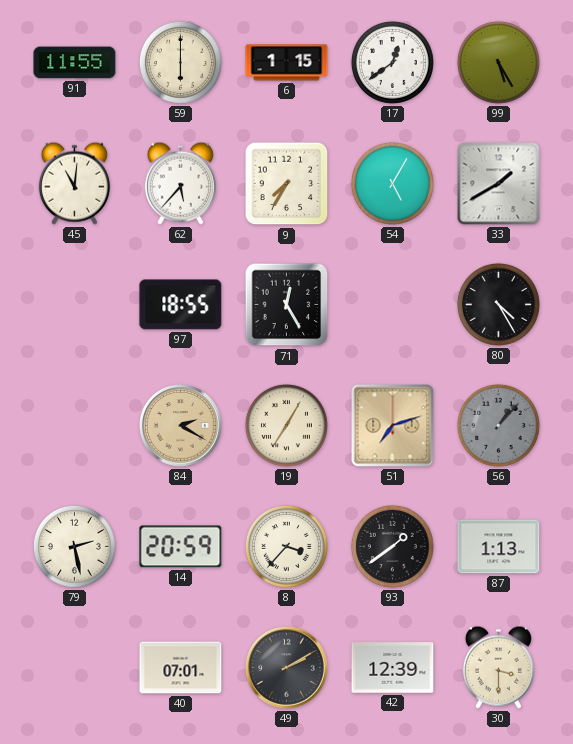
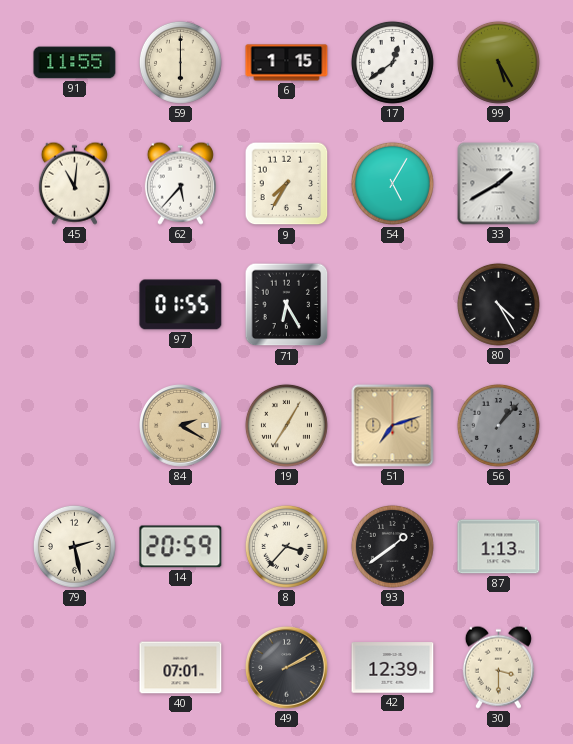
97: 18:55 -> 01:55 (181, 305)
71: 12:25 -> 6:25 (287, 305)
